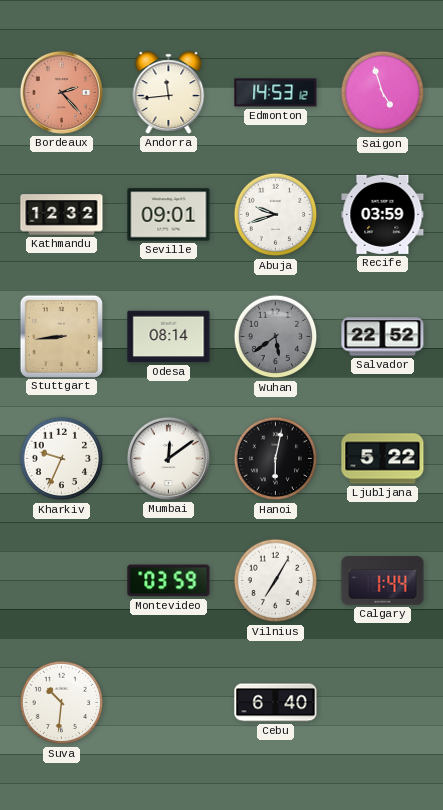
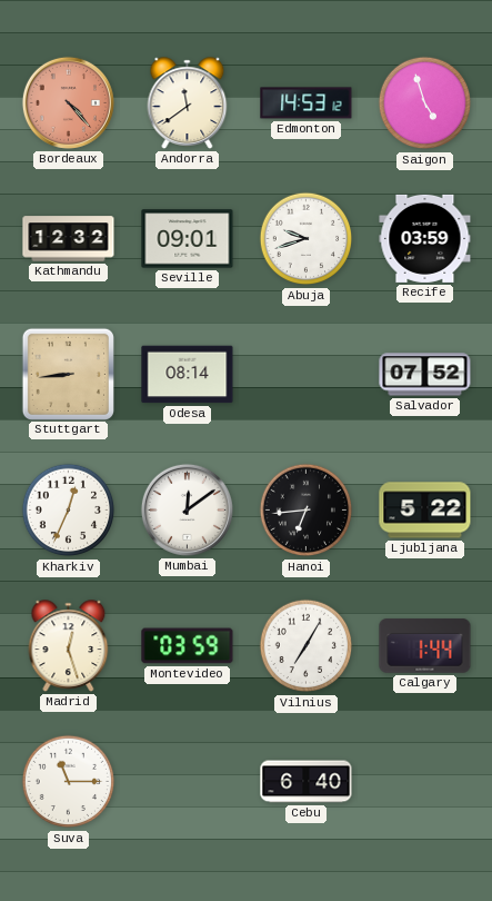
Bordeaux: 2:23 -> 4:23 (68, 102)
Andorra: 11:44 -> 11:39 (188, 103)
Wuhan: 5:39 -> none (276, 337)
Salvador: 22:52 -> 07:52 (425, 375)
Kharkiv: 9:34 -> 12:34 (69, 511)
Hanoi: 6:02 -> 6:44 (307, 511)
Madrid: none -> 12:27 (69, 646)
Suva: 10:31 -> 11:15 (69, 782)
